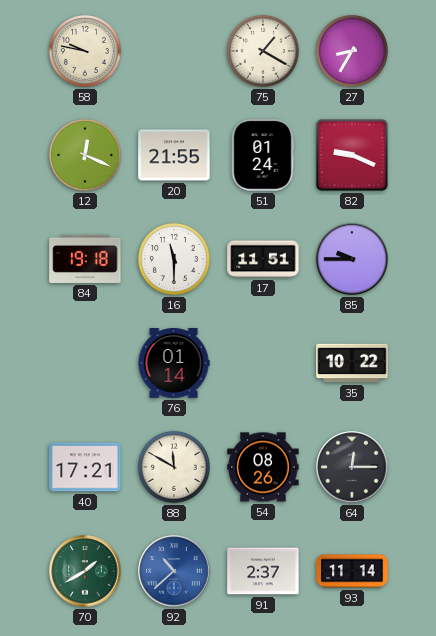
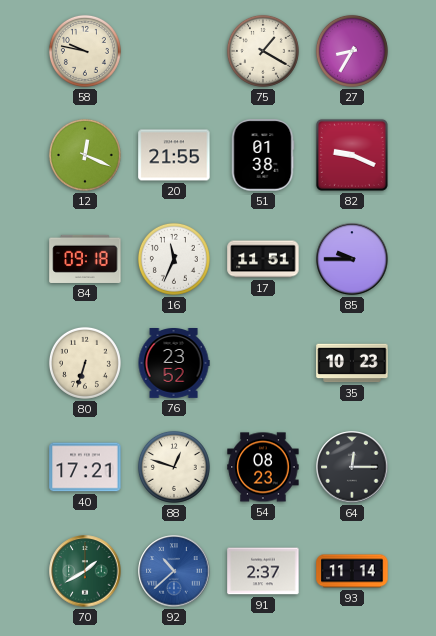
51: 01:24 -> 01:38 (263, 155)
84: 19:18 -> 09:18 (85, 259)
16: 11:30 -> 11:34 (174, 259)
80: none -> 6:33 (85, 363)
76: 01:14 -> 23:52 (174, 364)
35: 10:22 -> 10:23 (352, 363)
88: 11:50 -> 12:48 (174, 467)
54: 08:26 -> 08:23 (263, 467)
